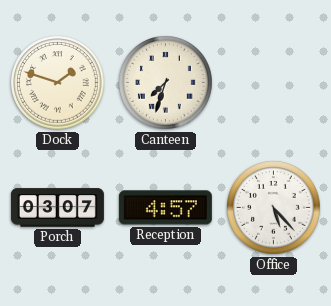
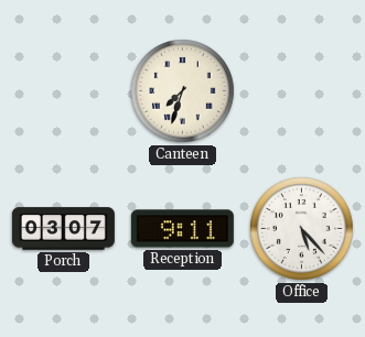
Dock: 1:48 -> none (58, 83)
Reception: 4:57 -> 9:11 (182, 229)
